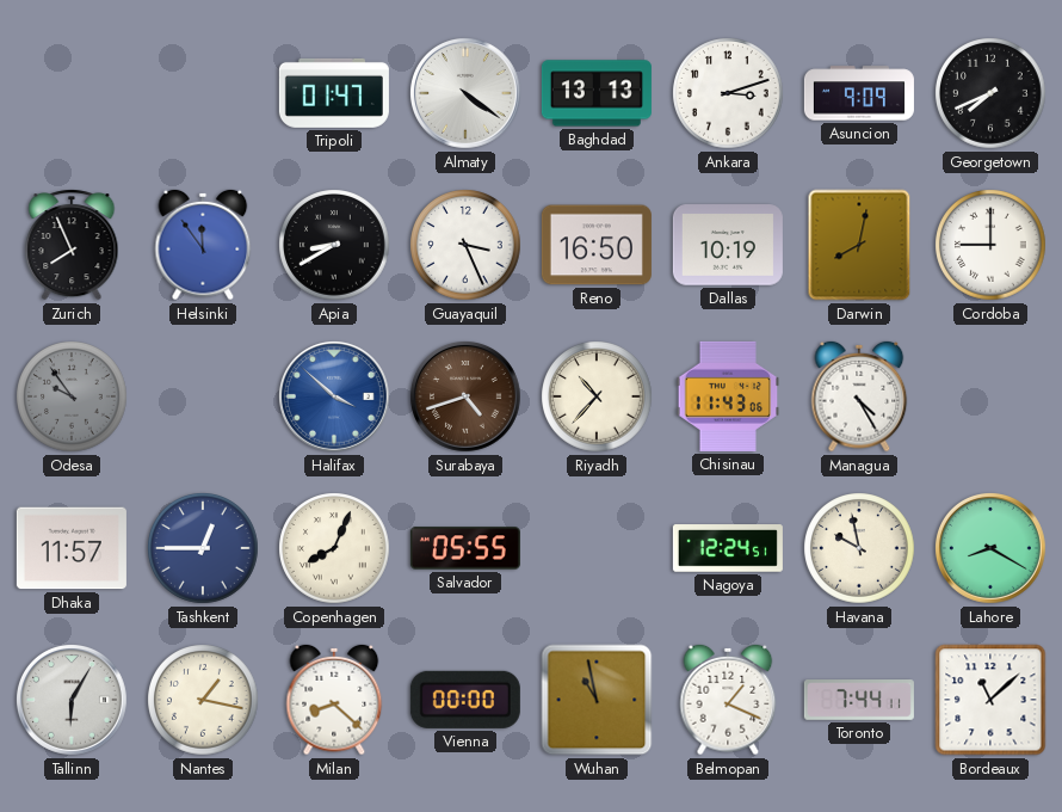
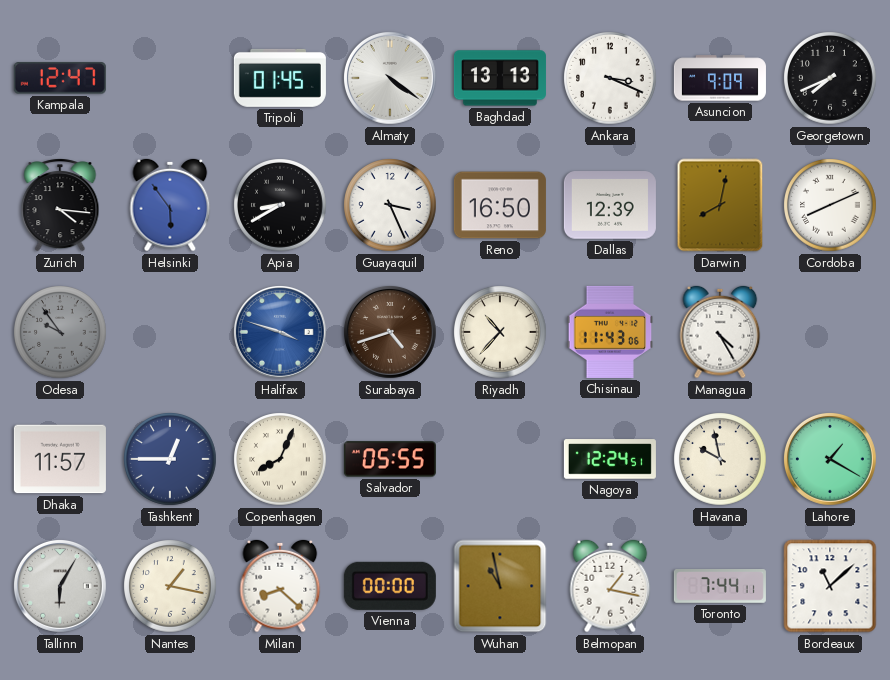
Kampala: none -> 12:47 (60, 78)
Tripoli: 01:47 -> 01:45 (280, 78)
Ankara: 3:12 -> 3:19 (610, 78)
Zurich: 7:56 -> 4:16 (60, 205)
Helsinki: 11:54 -> 5:54 (170, 205)
Dallas: 10:19 -> 12:39 (610, 205)
Cordoba: 9:00 -> 8:11 (830, 205)
Halifax: 3:52 -> 3:48 (281, 333)
Lahore: 8:20 -> 1:20 (831, 460)
Belmopan: 1:19 -> 1:17 (610, 586)
